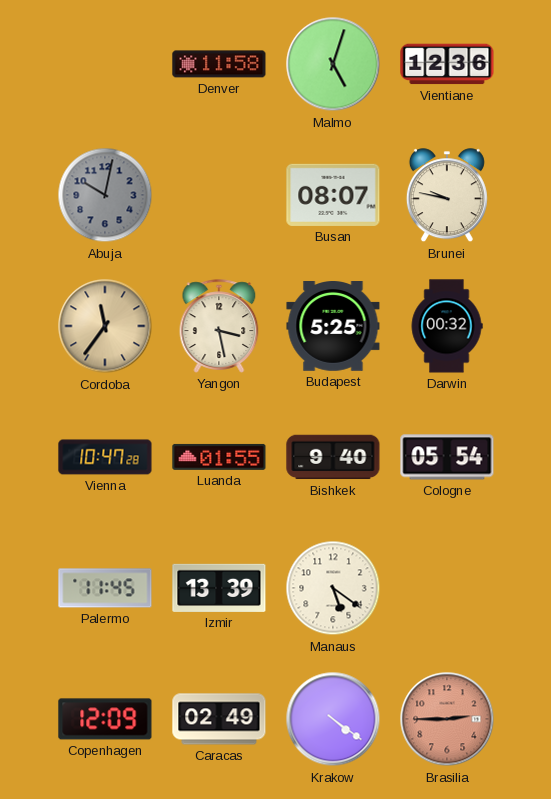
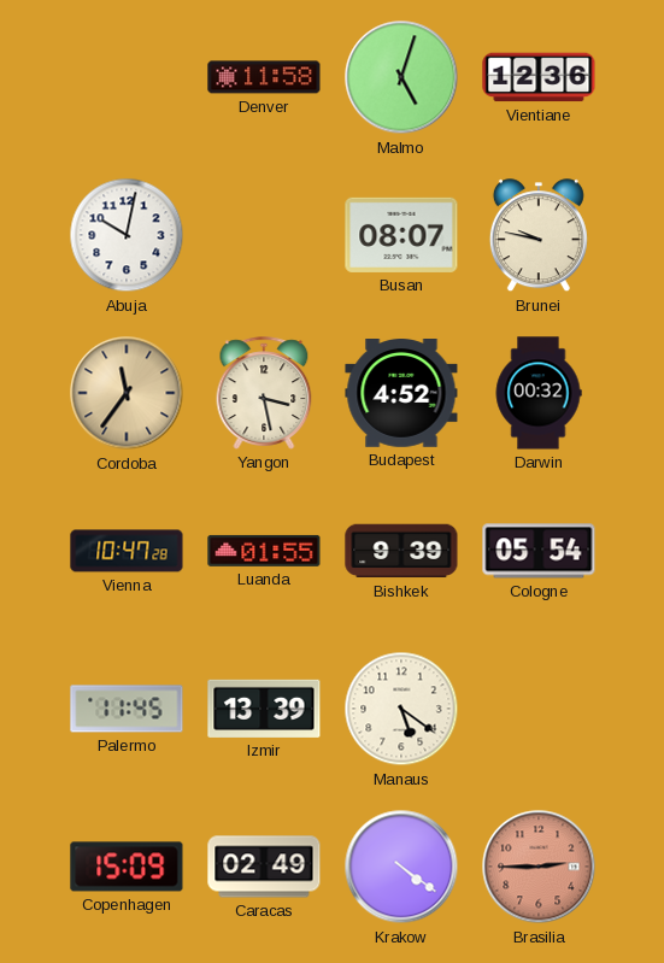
Abuja dial: grey -> white (127, 235)
Budapest: 5:25 -> 4:52 (401, 394)
Bishkek: 9:40 -> 9:39 (401, 551)
Copenhagen: 12:09 -> 15:09 (127, 867)
